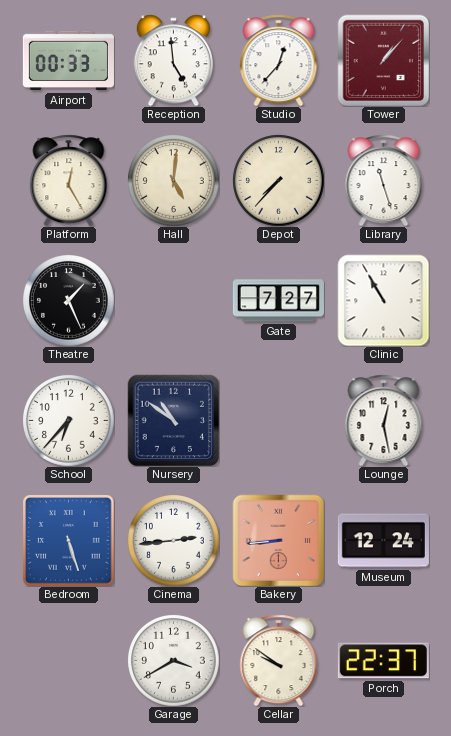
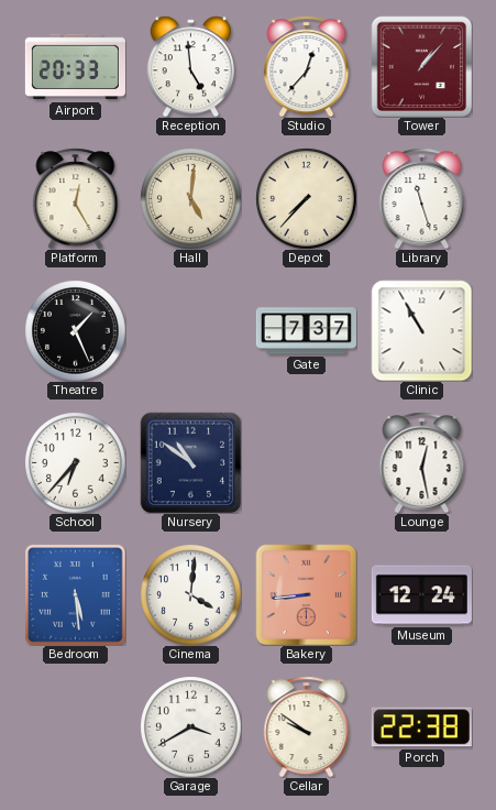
Airport: 00:33 -> 20:33 (75, 67)
Gate: 7:27 -> 7:37 (306, 331)
Bedroom: 5:27 -> 5:29 (75, 594)
Cinema: 2:44 -> 4:01 (191, 595)
Porch: 22:37 -> 22:38 (421, 727)
